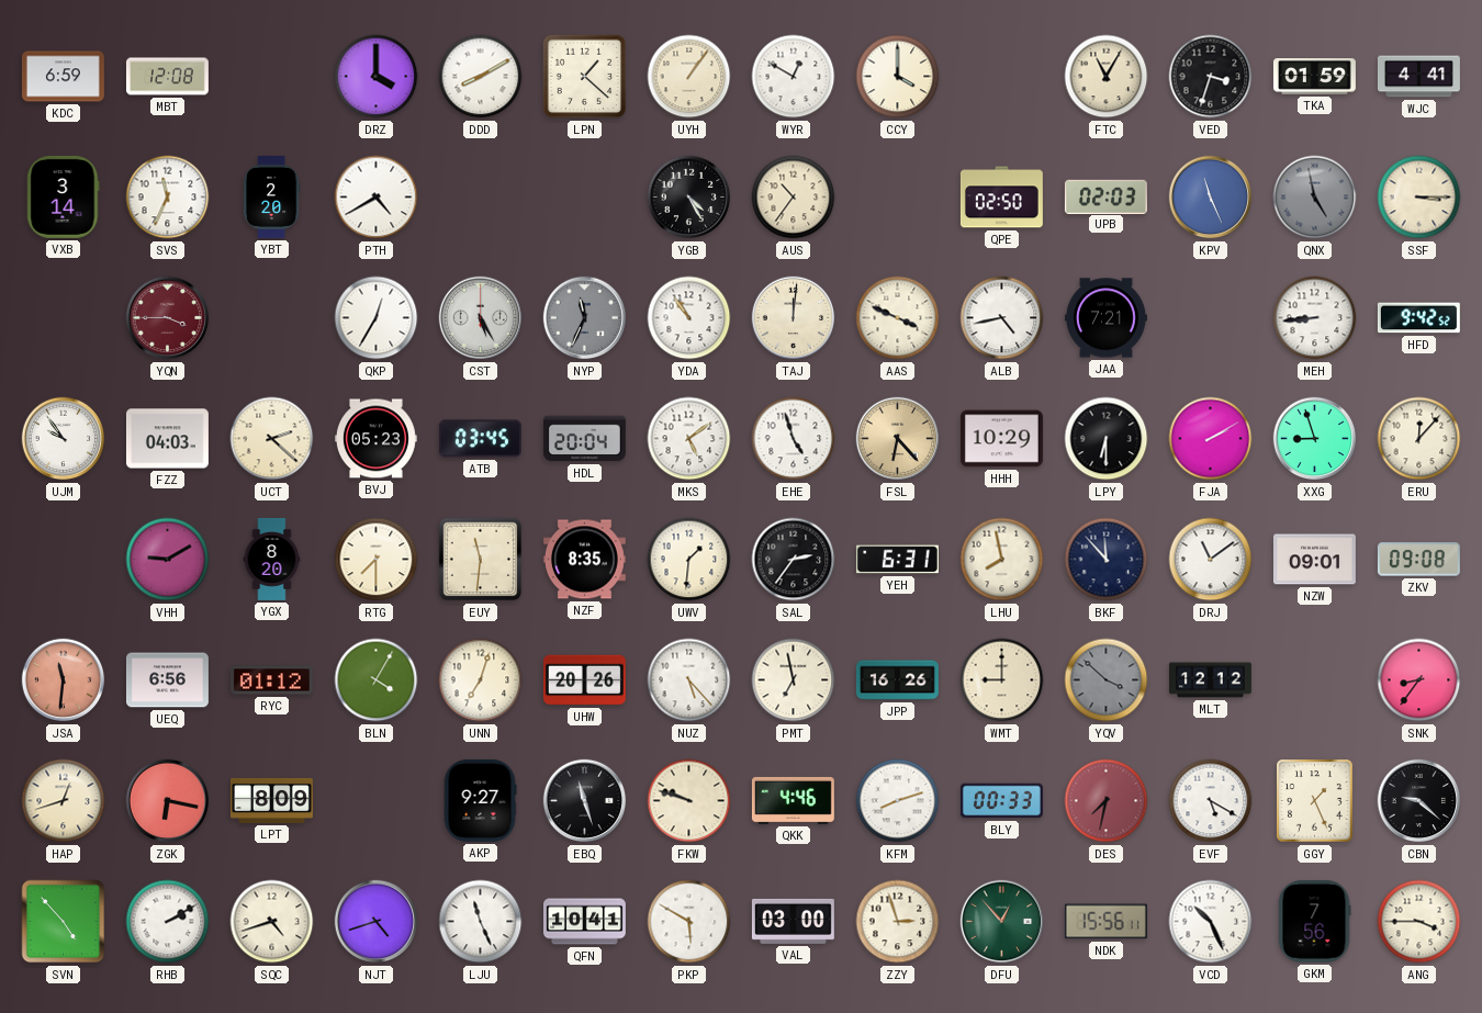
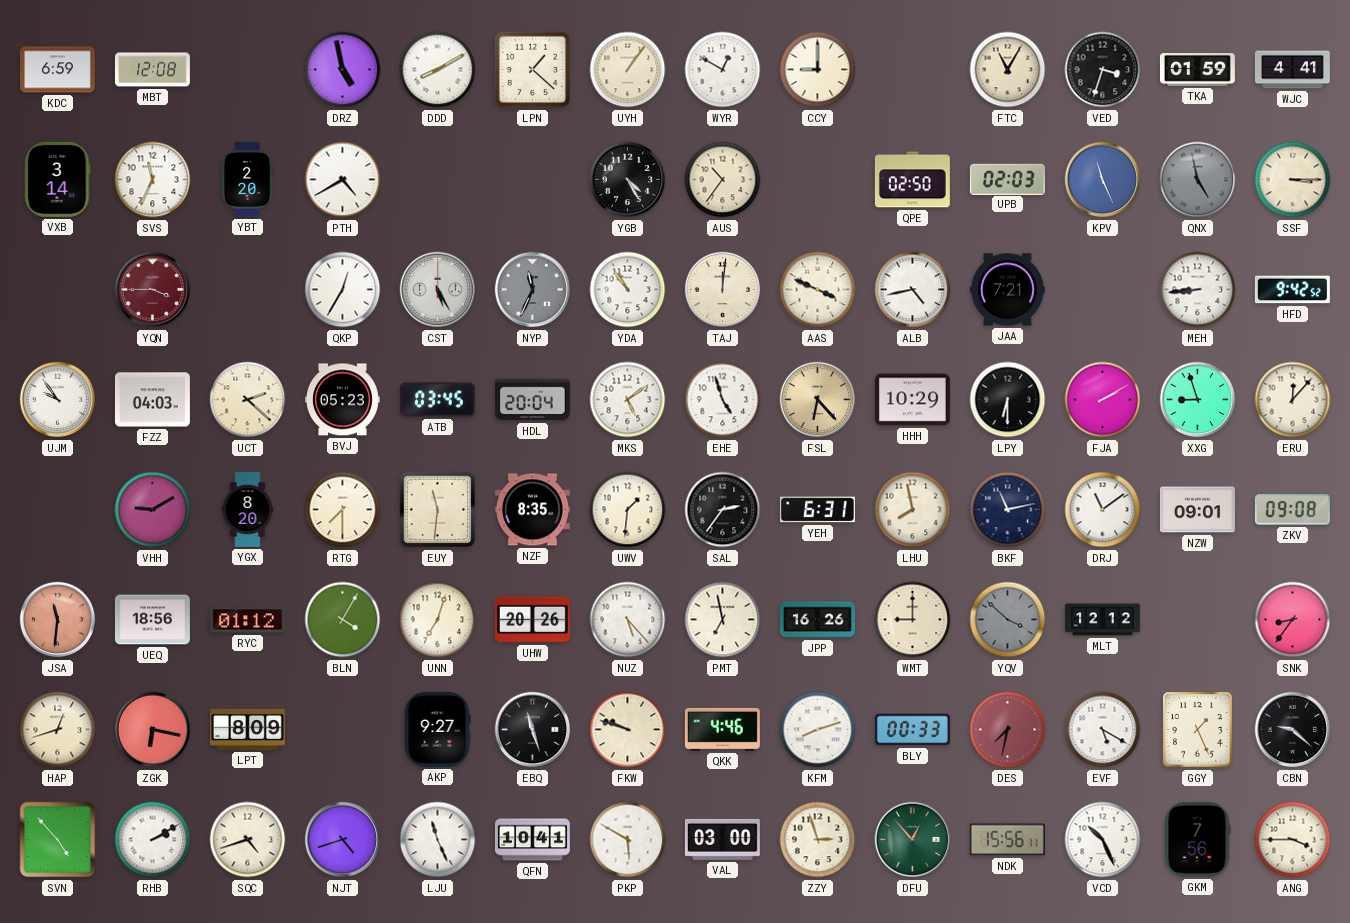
DRZ: 4:00 -> 4:58 (343, 70)
CCY: 4:00 -> 9:00 (818, 70)
BKF: 11:53 -> 11:13 (1008, 510)
UEQ: 6:56 -> 18:56 (152, 620)
